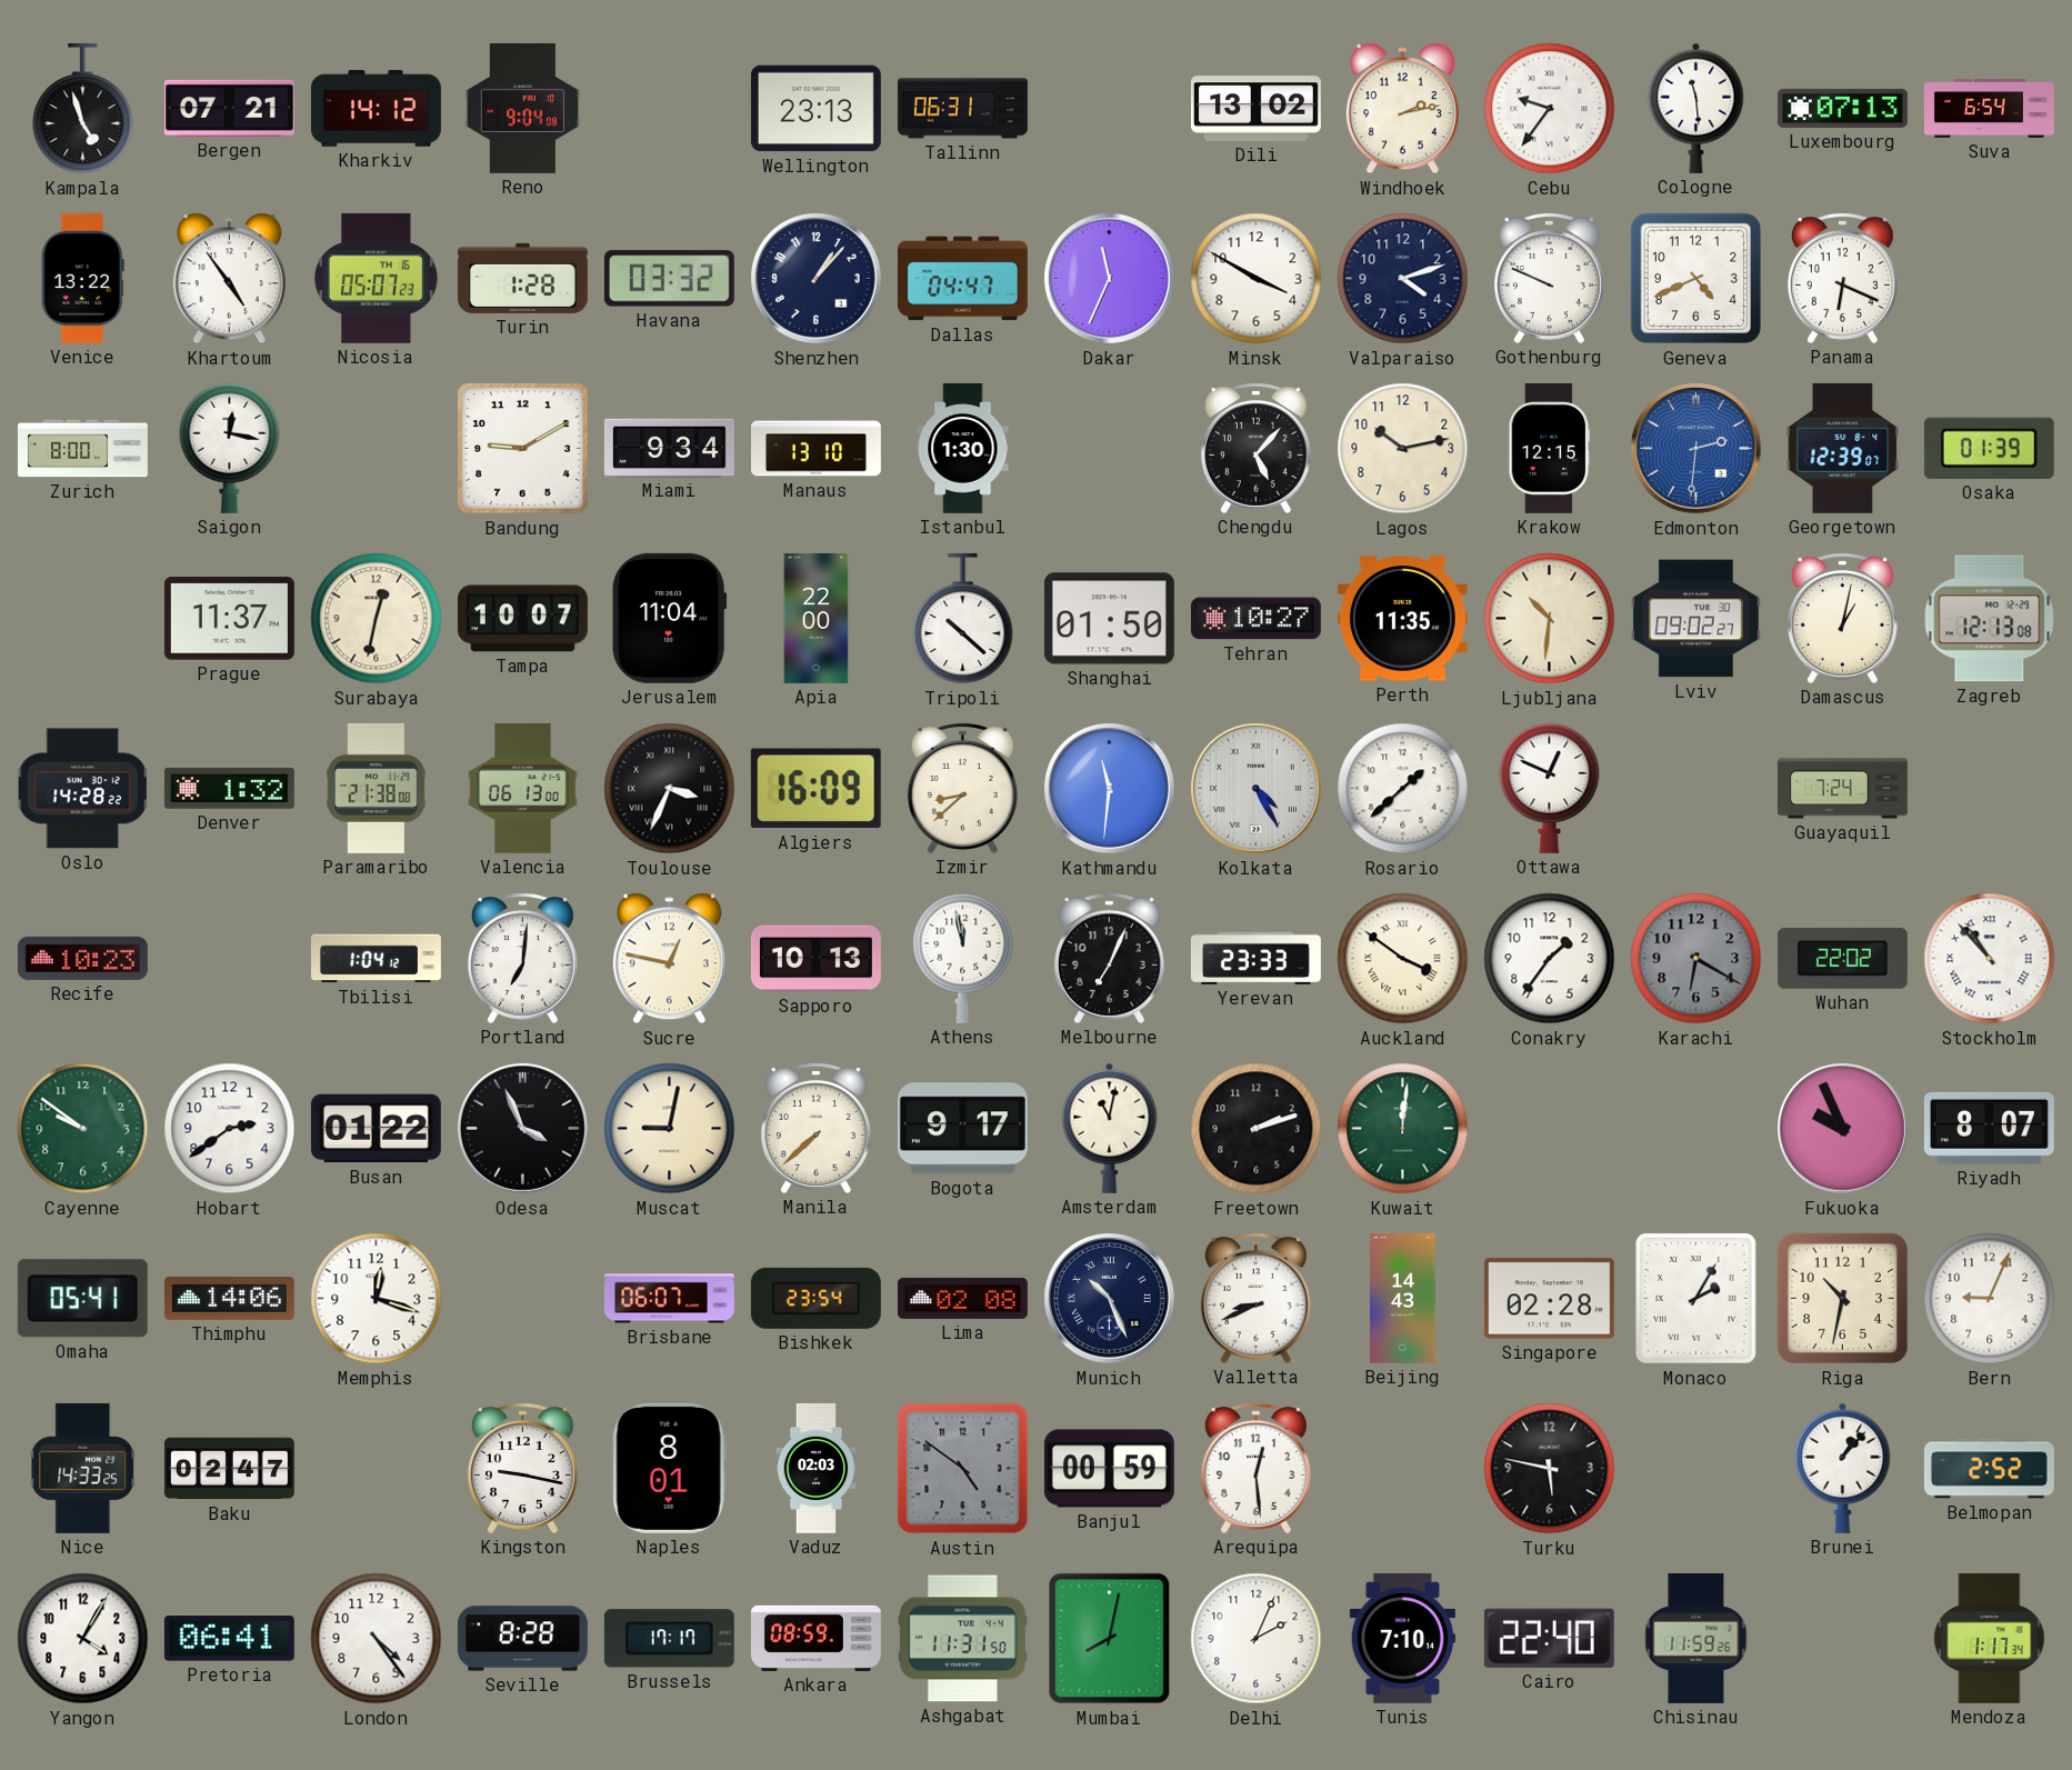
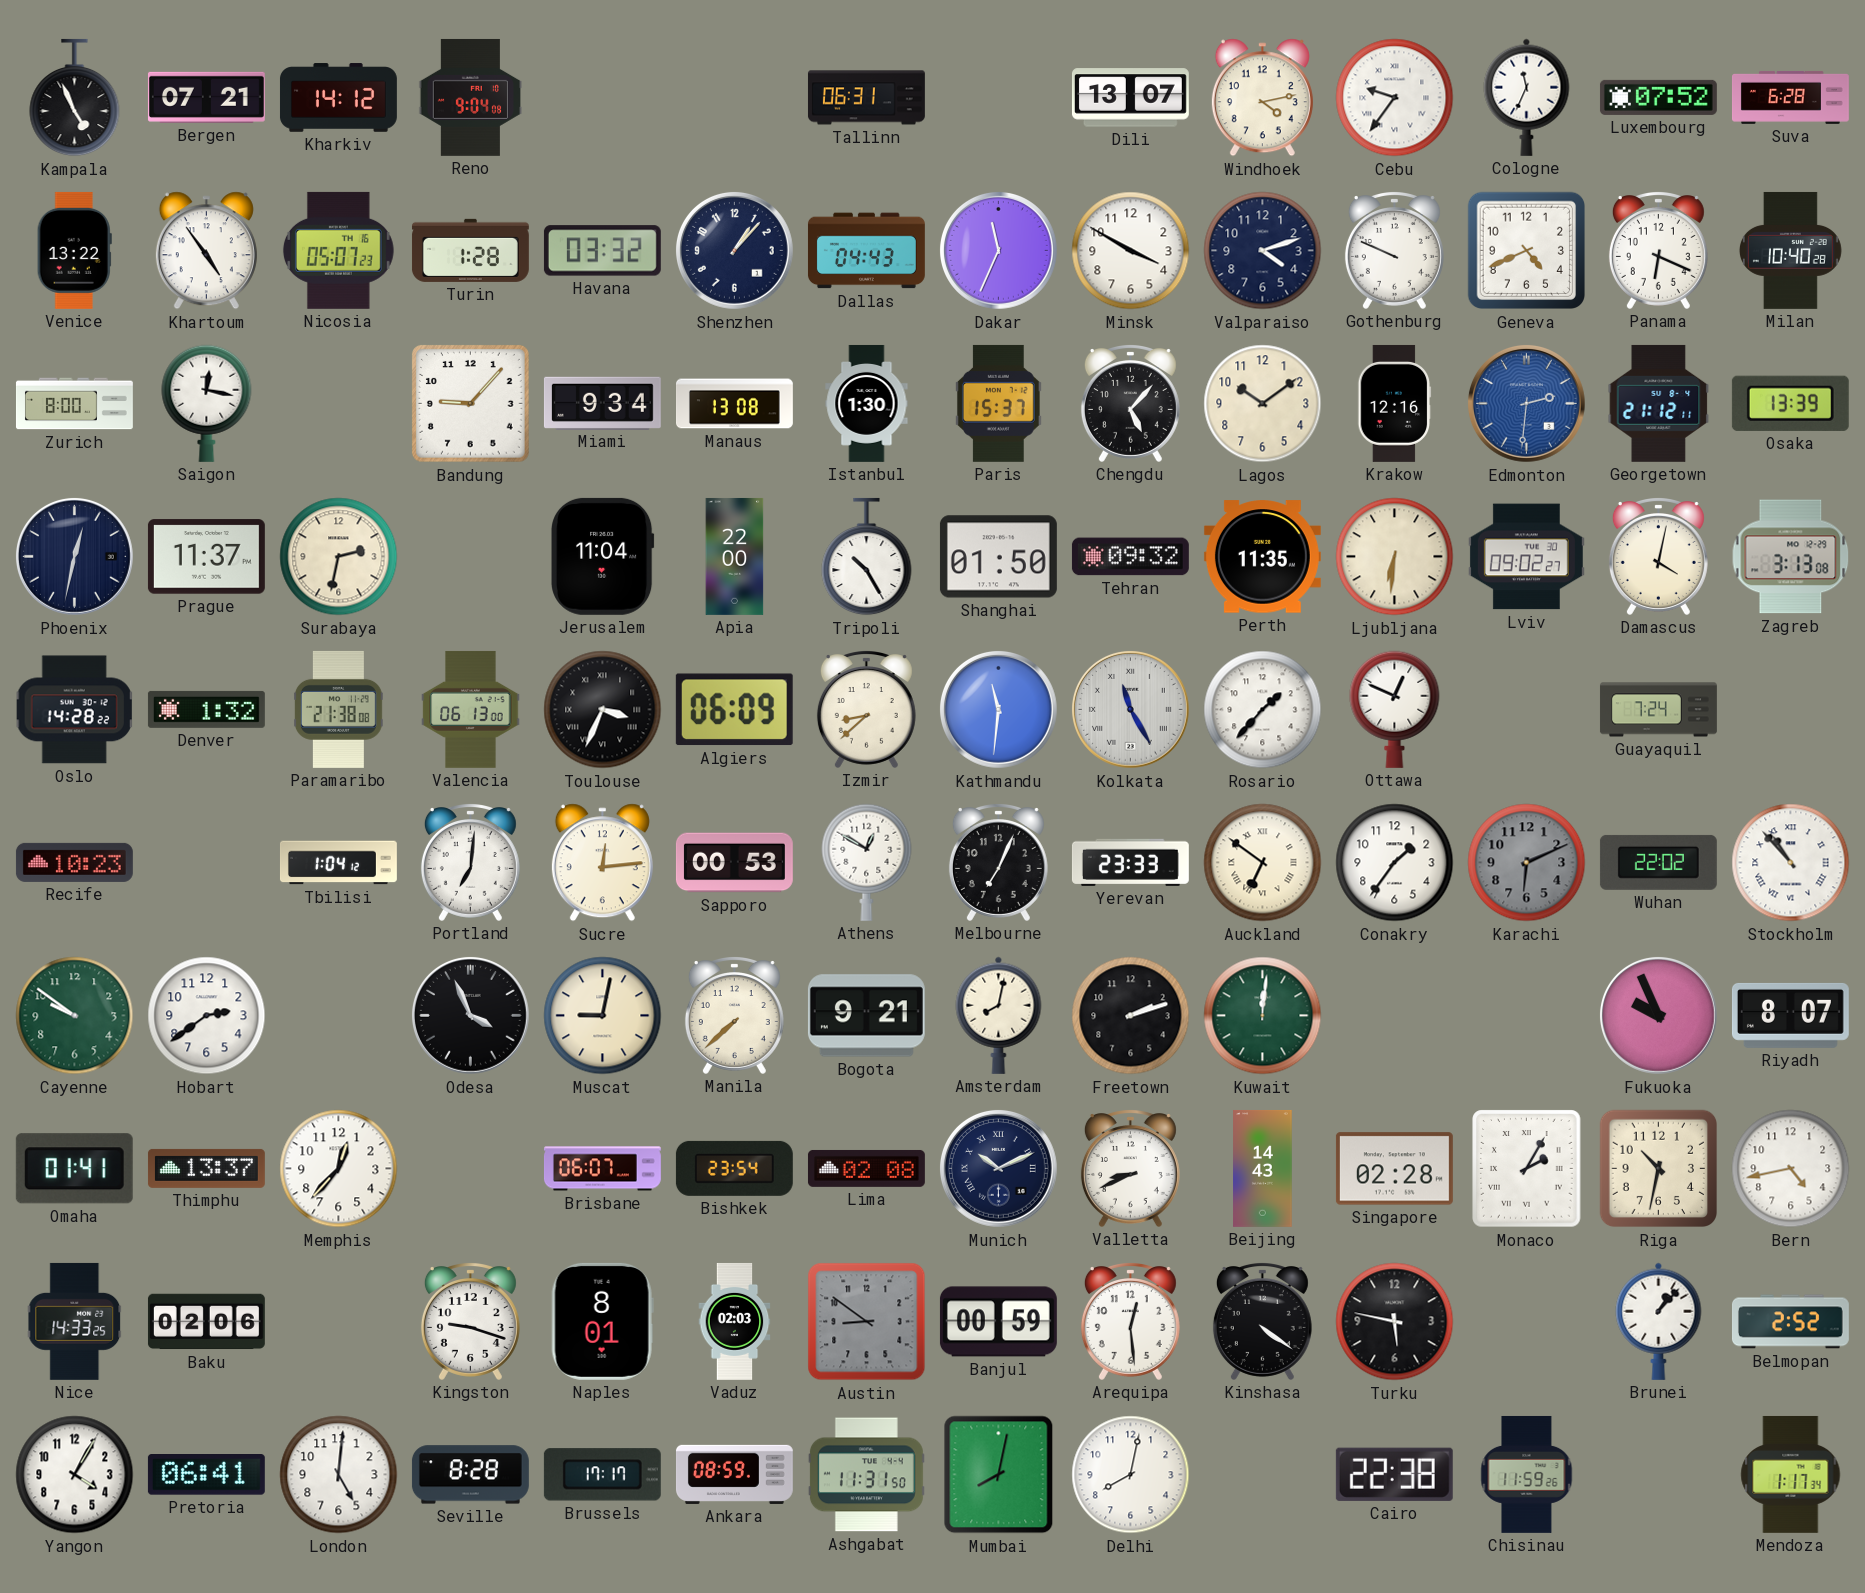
Kampala: 4:57 -> 4:56 (75, 98)
Wellington: 23:13 -> none (815, 109)
Dili: 13:02 -> 13:07 (1130, 98)
Windhoek: 2:13 -> 4:13 (1262, 98)
Cologne: 11:29 -> 11:34 (1527, 97)
Luxembourg: 07:13 -> 07:52 (1658, 97)
Suva: 6:54 -> 6:28 (1790, 97)
Dallas: 04:47 -> 04:43 (866, 251)
Milan: none -> 10:40 (1790, 250)
Bandung: 9:10 -> 9:07 (471, 404)
Manaus: 13:10 -> 13:08 (735, 404)
Paris: none -> 15:37 (998, 403)
Lagos: 10:13 -> 10:09 (1263, 404)
Krakow: 12:15 -> 12:16 (1395, 403)
Georgetown: 12:39 -> 21:12 (1659, 403)
Osaka: 01:39 -> 13:39 (1790, 403)
Phoenix: none -> 12:32 (75, 557)
Surabaya: 12:32 -> 2:32 (339, 557)
Tampa: 10:07 -> none (522, 619)
Tripoli: 10:22 -> 10:25 (867, 557)
Tehran: 10:27 -> 09:32 (1130, 557)
Ljubljana: 10:31 -> 6:31 (1395, 557)
Damascus: 1:02 -> 4:02 (1658, 557)
Zagreb: 12:13 -> 3:13 (1791, 557)
Algiers: 16:09 -> 06:09 (734, 710)
Kolkata: 4:25 -> 11:25 (1131, 710)
Rosario: 1:38 -> 1:37 (1263, 710)
Sucre: 12:47 -> 12:14 (602, 863)
Sapporo: 10:13 -> 00:53 (734, 863)
Athens: 11:58 -> 12:50 (867, 862)
Auckland: 3:51 -> 6:51 (1263, 863)
Karachi: 6:20 -> 6:11 (1527, 863)
Busan: 01:22 -> none (376, 1129)
Bogota: 9:17 -> 9:21 (866, 1016)
Amsterdam: 11:02 -> 8:02 (999, 1015)
Omaha: 05:41 -> 01:41 (74, 1169)
Thimphu: 14:06 -> 13:37 (206, 1168)
Memphis: 12:18 -> 12:37 (339, 1169)
Munich: 10:26 -> 10:11 (999, 1169)
Bern: 9:04 -> 4:43 (1791, 1169)
Baku: 02:47 -> 02:06 (206, 1322)
Kingston: 9:17 -> 9:18 (470, 1322)
Austin: 4:51 -> 8:51 (867, 1322)
Kinshasa: none -> 4:21 (1262, 1322)
London: 4:24 -> 5:01 (339, 1475)
Delhi: 2:04 -> 8:02 (1131, 1475)
Tunis: 7:10 -> none (1403, 1638)
Cairo: 22:40 -> 22:38 (1394, 1474)
